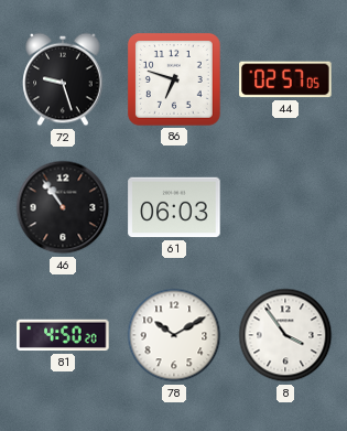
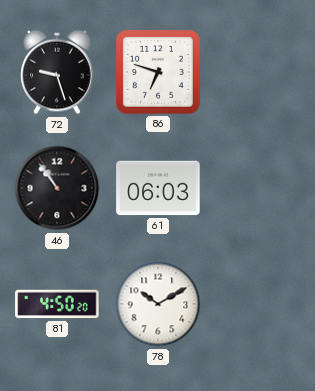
44: 02:57 -> none (285, 79)
8: 3:54 -> none (285, 335)
